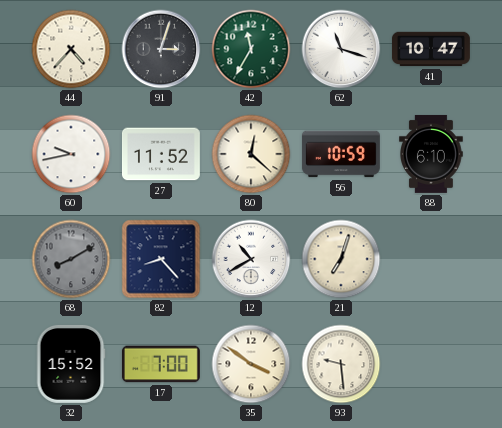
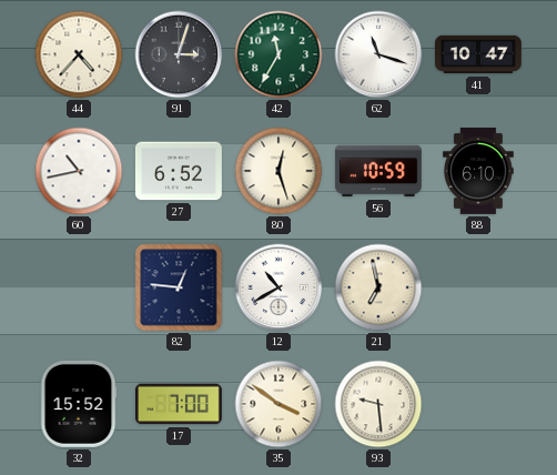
60: 9:43 -> 10:43 (79, 171)
27: 11:52 -> 6:52 (179, 171)
80: 12:22 -> 12:27 (278, 171)
68: 8:10 -> none (71, 259)
82: 8:23 -> 12:46 (179, 287)
21: 7:03 -> 6:58 (378, 287)
